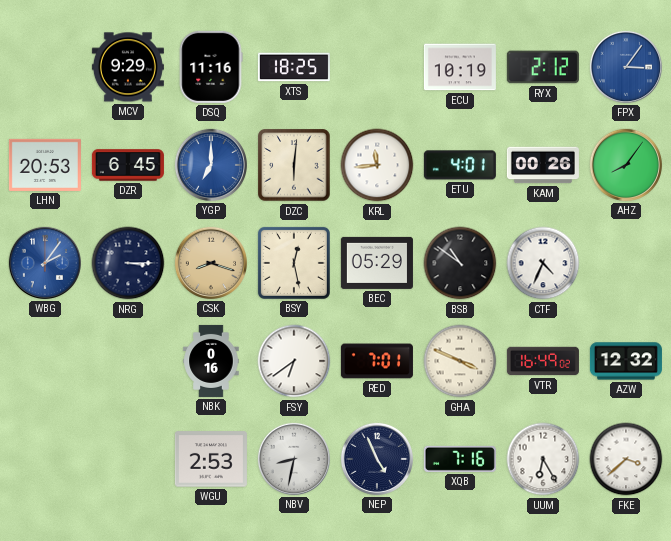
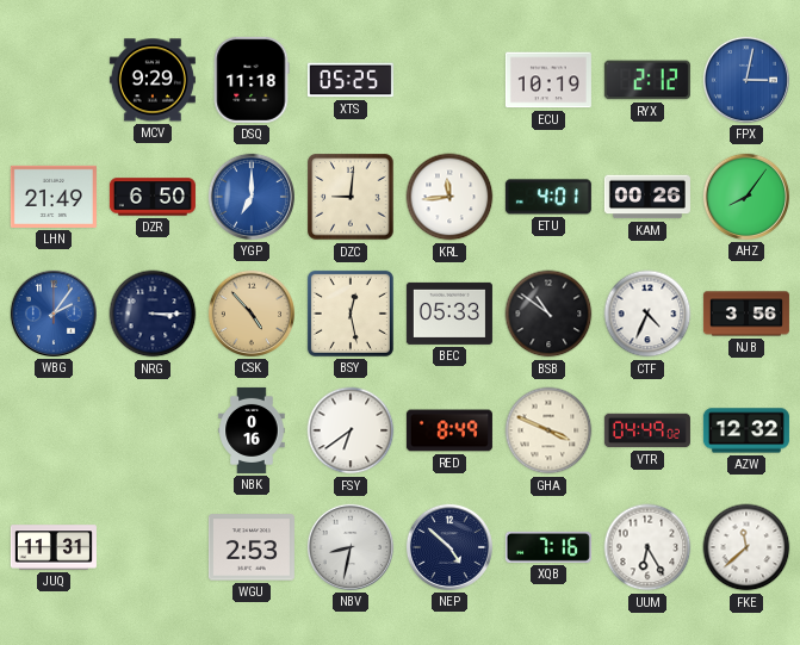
DSQ: 11:16 -> 11:18 (252, 80)
XTS: 18:25 -> 05:25 (351, 80)
FPX: 3:06 -> 3:02 (746, 80)
LHN: 20:53 -> 21:49 (54, 197)
DZR: 6:45 -> 6:50 (153, 197)
DZC: 6:01 -> 9:01 (351, 197)
CSK: 8:18 -> 4:53 (252, 314)
BEC: 05:29 -> 05:33 (449, 314)
NJB: none -> 3:56 (746, 314)
RED: 7:01 -> 8:49 (449, 430)
VTR: 16:49 -> 04:49 (647, 430)
JUQ: none -> 11:31 (54, 547)
NEP: 4:56 -> 4:52 (449, 547)
FKE: 3:38 -> 11:38 (746, 547)
